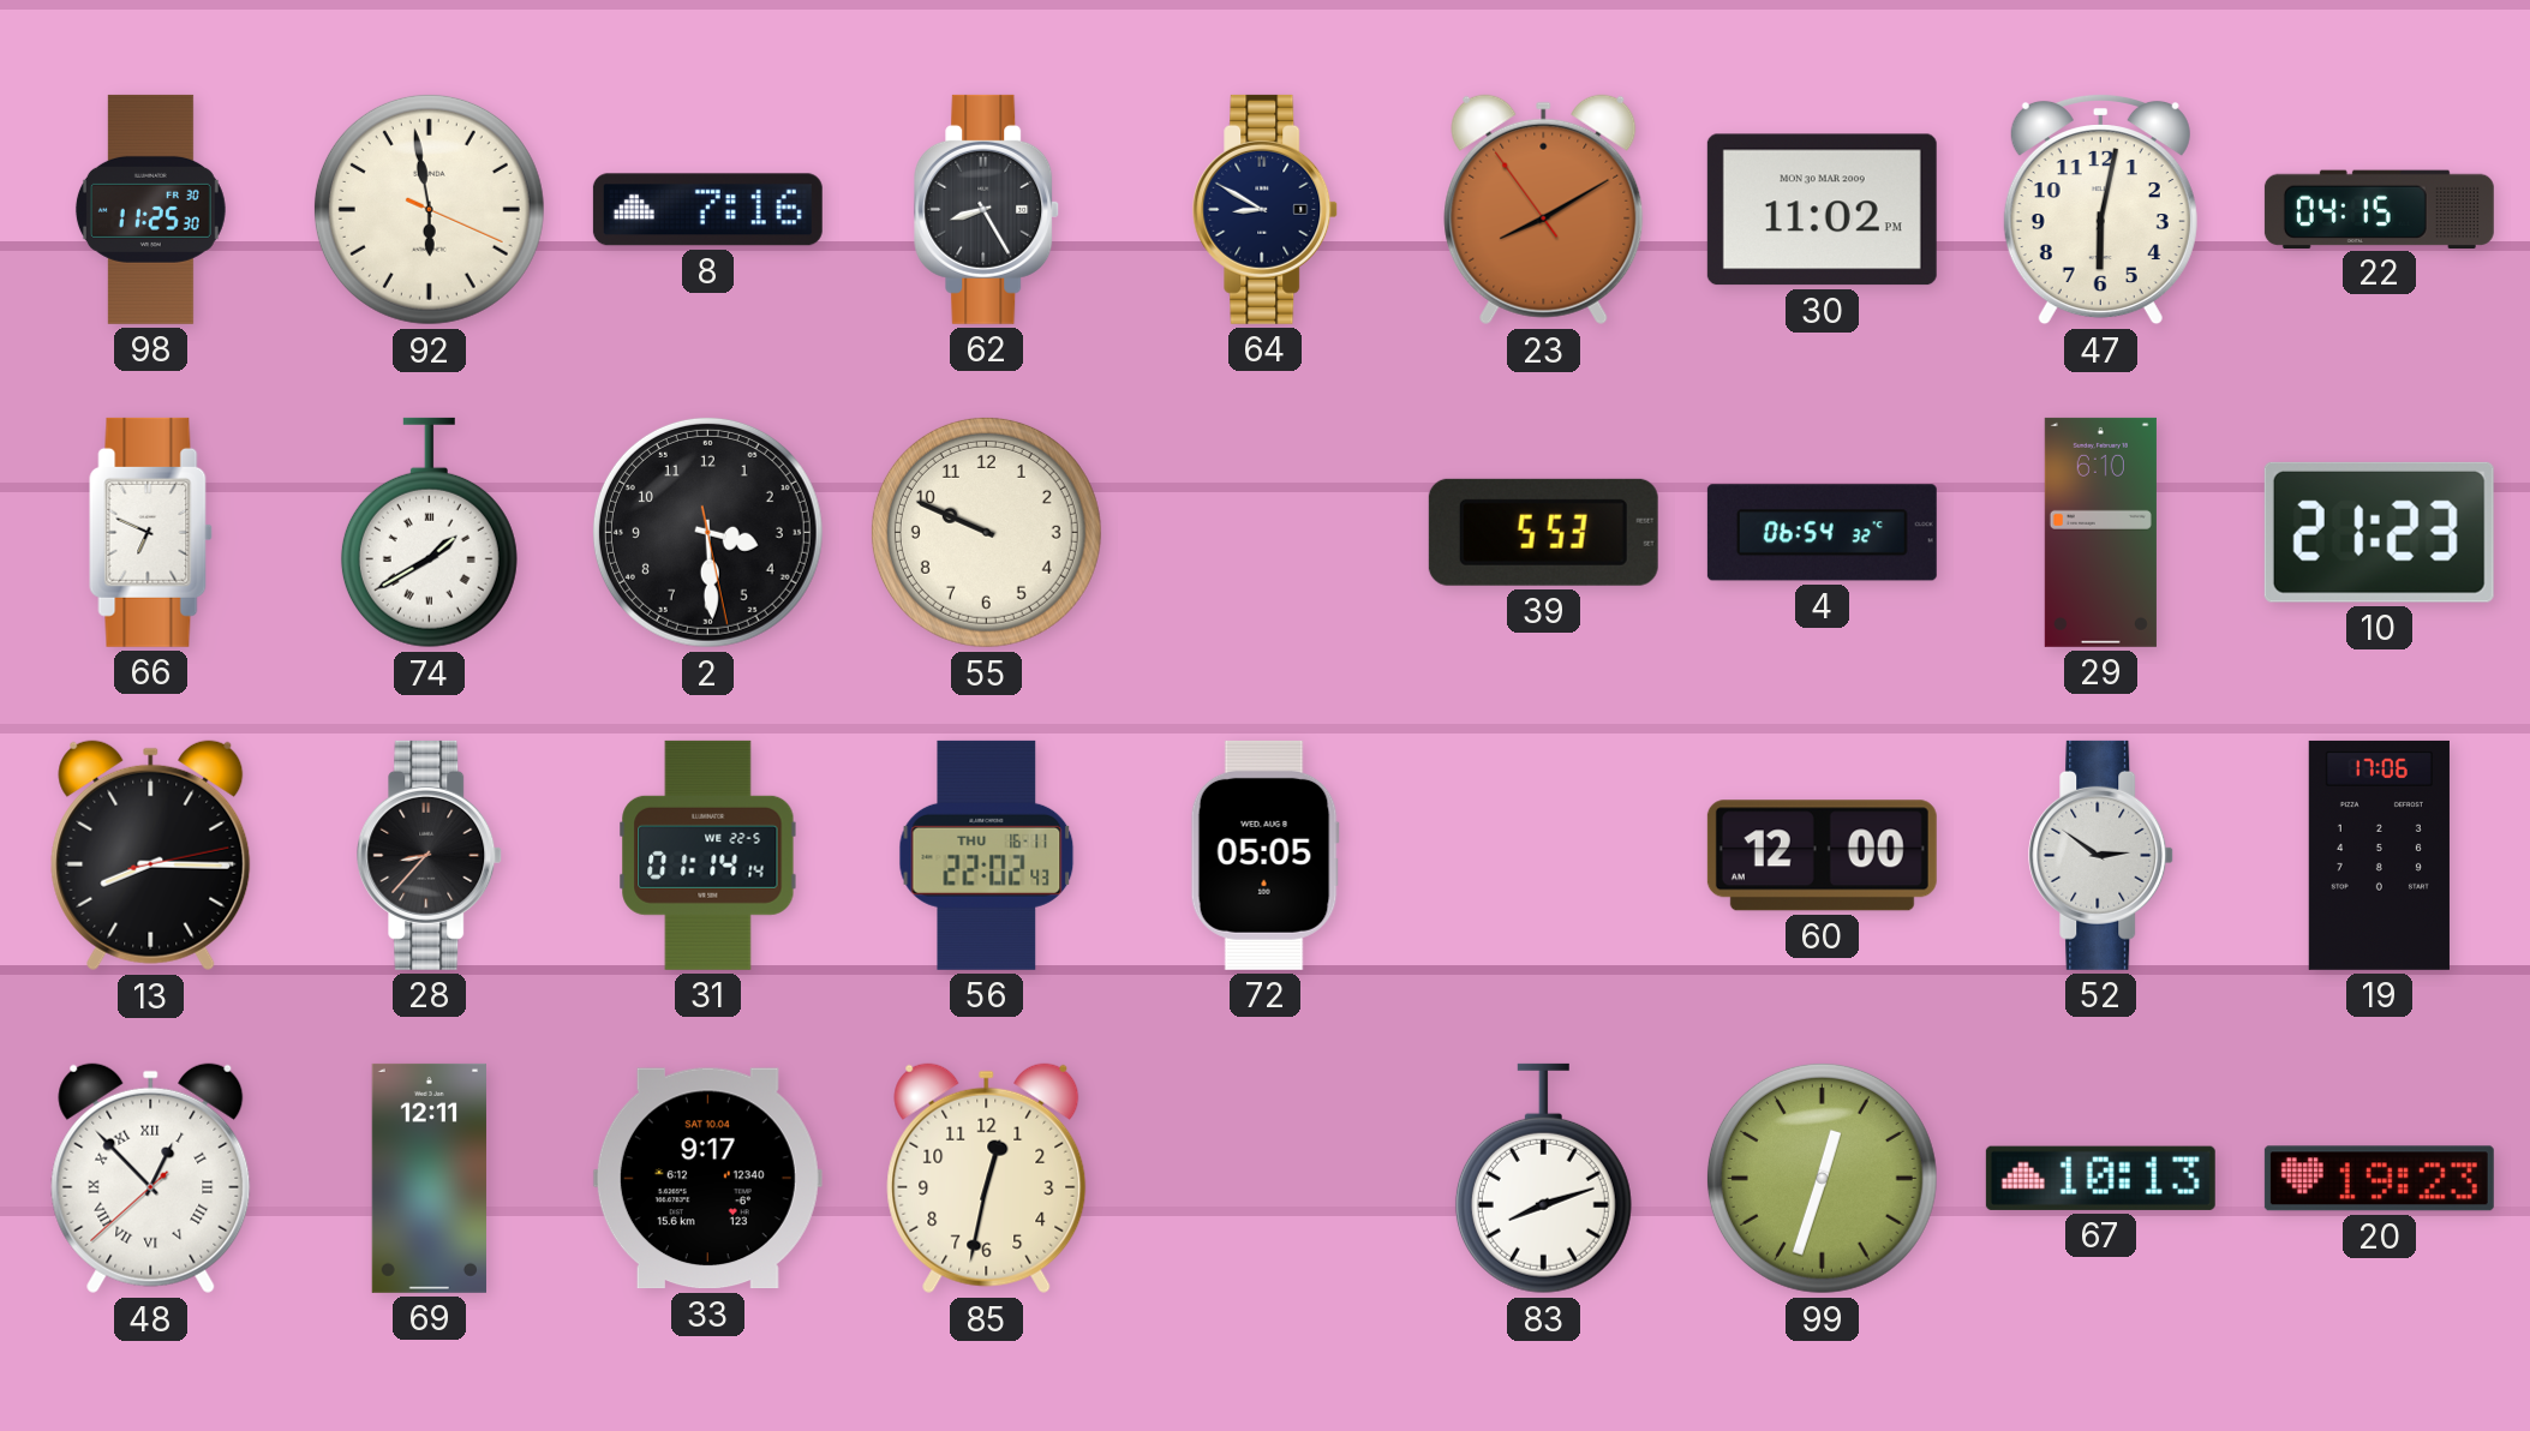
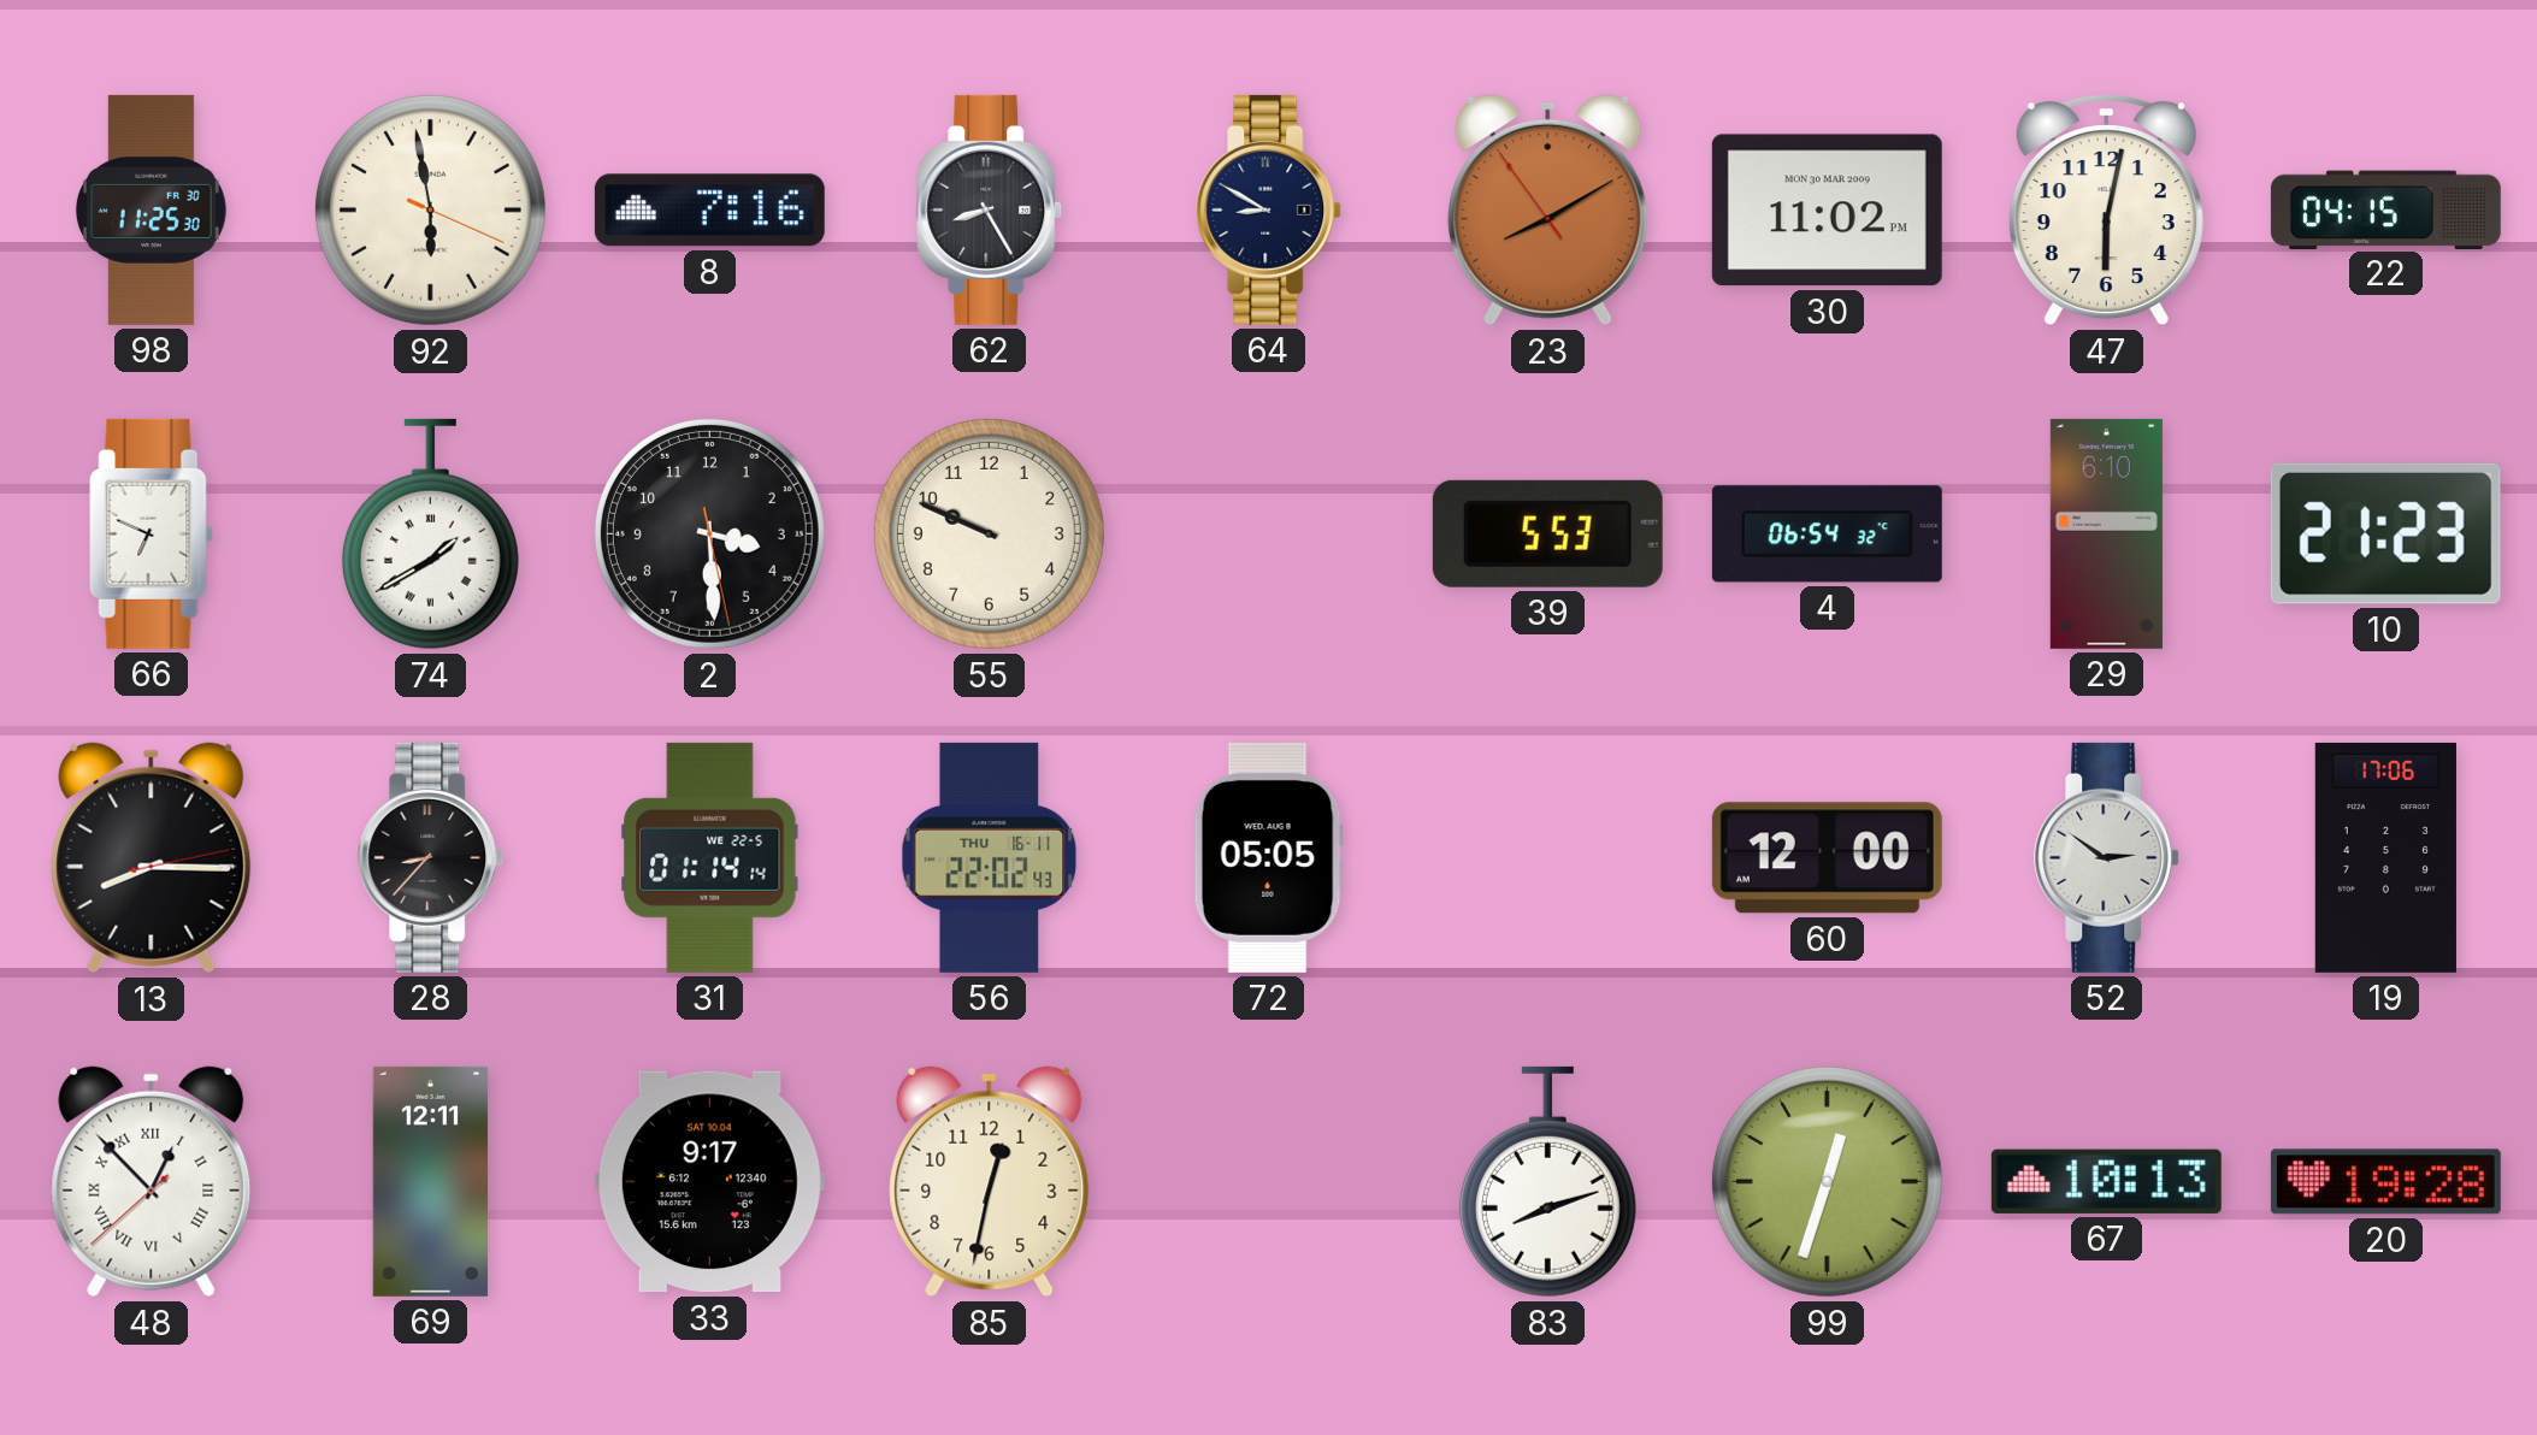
20: 19:23 -> 19:28 (2385, 1182)
